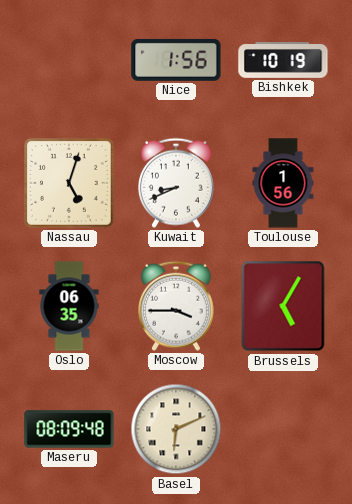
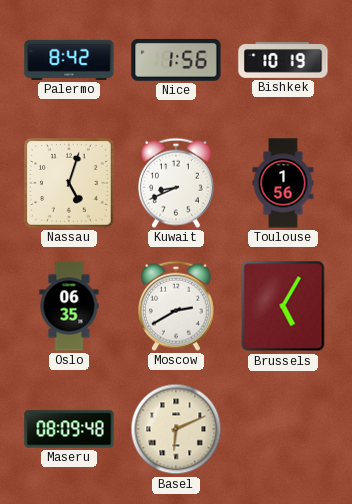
Palermo: none -> 8:42 (69, 60)
Moscow: 3:45 -> 2:40 (176, 306)
